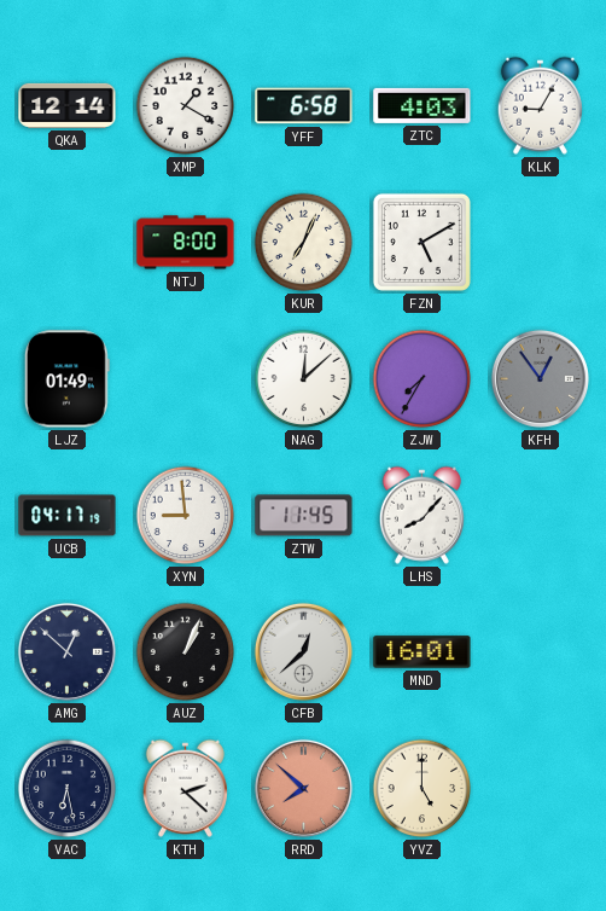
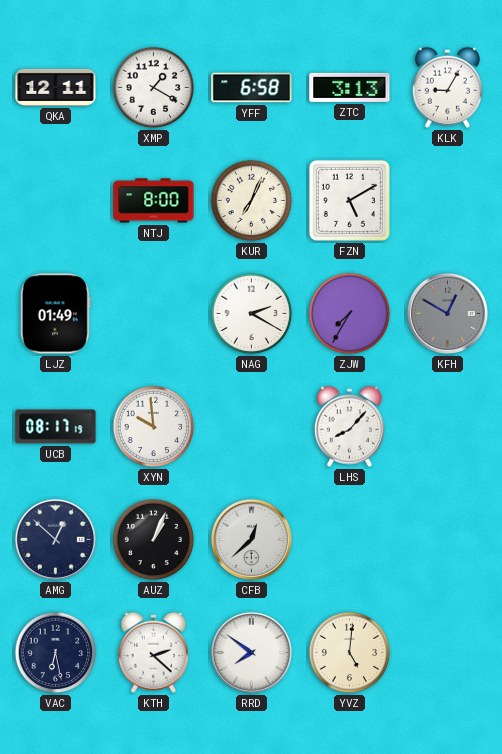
QKA: 12:14 -> 12:11 (56, 87)
ZTC: 4:03 -> 3:13 (350, 87)
NAG: 12:08 -> 2:20 (252, 314)
KFH: 12:54 -> 12:50 (447, 313)
UCB: 04:17 -> 08:17 (56, 427)
XYN: 8:59 -> 9:59 (154, 427)
ZTW: 11:45 -> none (304, 516)
MND: 16:01 -> none (423, 652)
RRD: 7:52 -> 7:51 (251, 652)
RRD dial: salmon -> white (251, 652)
YVZ: 5:00 -> 5:01 (350, 653)
